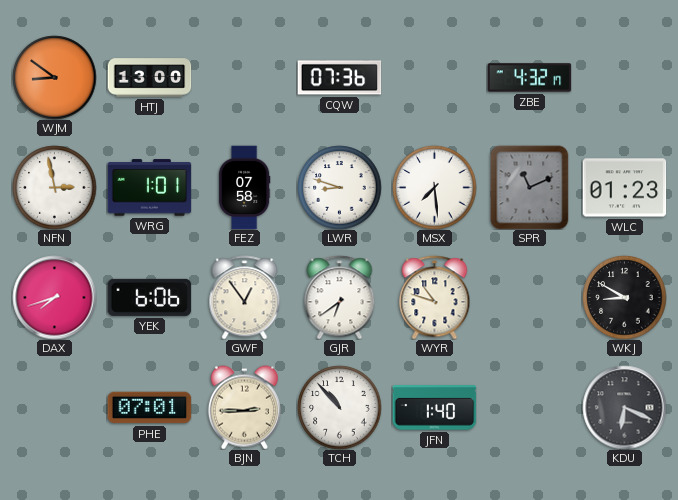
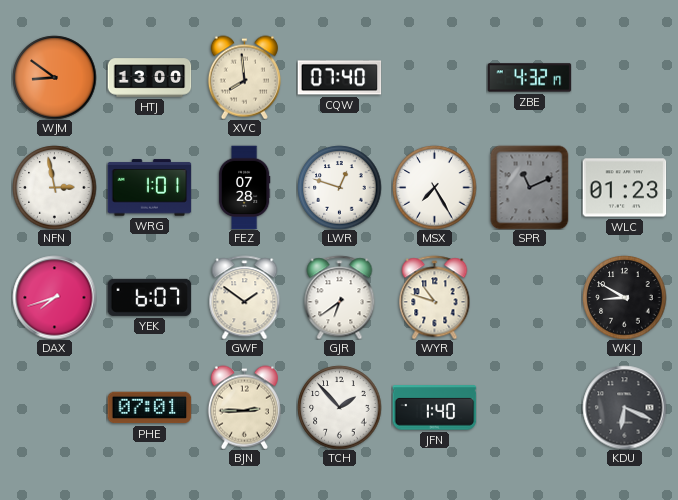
XVC: none -> 7:59 (244, 77)
CQW: 07:36 -> 07:40 (339, 78)
FEZ: 07:58 -> 07:28 (244, 187)
LWR: 8:48 -> 12:48 (339, 187)
MSX: 7:29 -> 7:25 (434, 187)
YEK: 6:06 -> 6:07 (149, 297)
GWF: 12:54 -> 1:51 (245, 297)
TCH: 10:53 -> 1:53 (339, 407)
